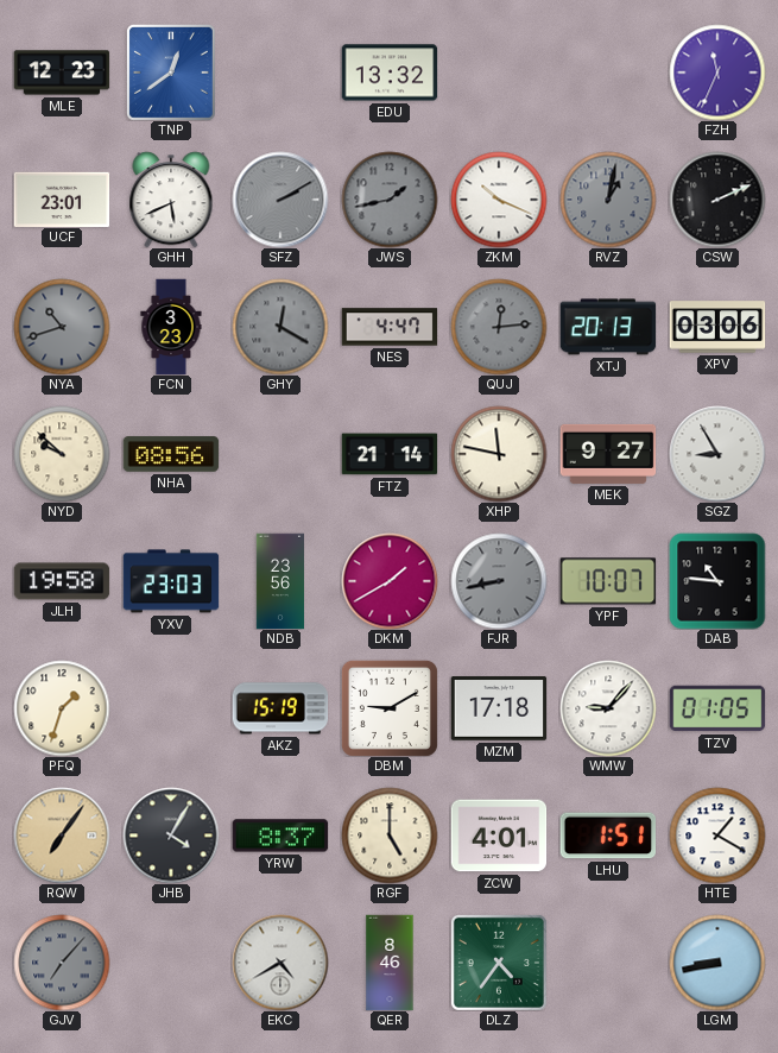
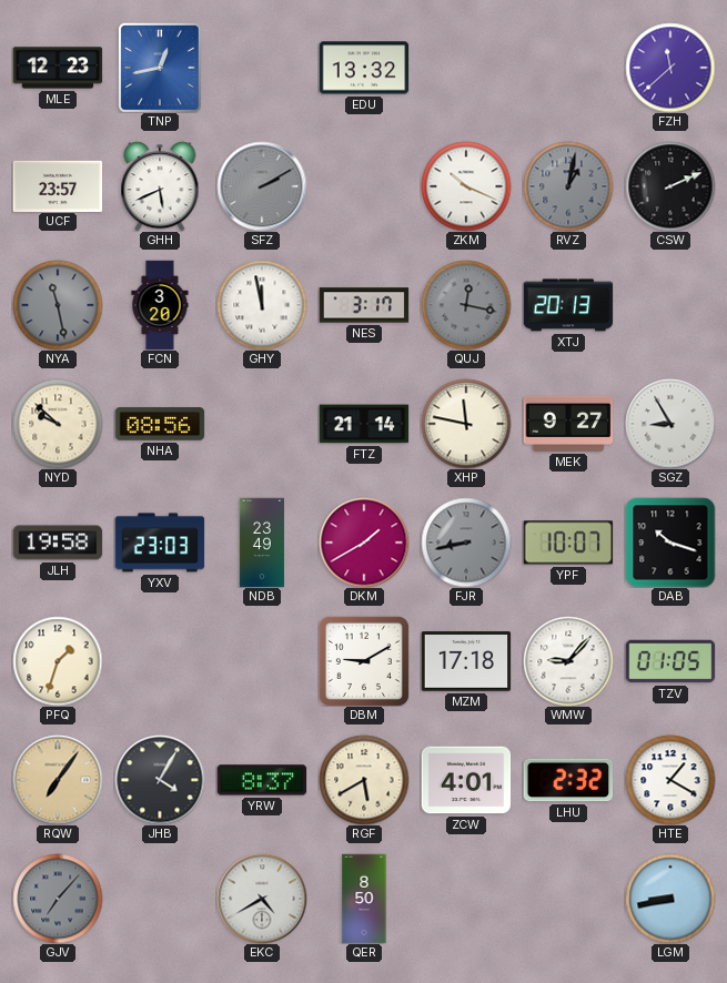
TNP: 12:39 -> 12:43 (160, 68)
FZH: 11:34 -> 11:38 (670, 68)
UCF: 23:01 -> 23:57 (58, 185)
JWS: 1:43 -> none (390, 200)
NYA: 10:42 -> 11:28 (58, 305)
FCN: 3:23 -> 3:20 (160, 305)
GHY: 12:20 -> 11:58 (262, 305)
GHY dial: grey -> white (262, 305)
NES: 4:47 -> 3:17 (364, 305)
QUJ: 12:14 -> 12:17 (466, 305)
XPV: 03:06 -> none (717, 327)
NDB: 23:56 -> 23:49 (262, 543)
DAB: 10:46 -> 10:18 (670, 543)
AKZ: 15:19 -> none (280, 708)
RGF: 5:00 -> 5:40 (364, 780)
LHU: 1:51 -> 2:32 (568, 780)
QER: 8:46 -> 8:50 (364, 899)
DLZ: 4:36 -> none (499, 963)
